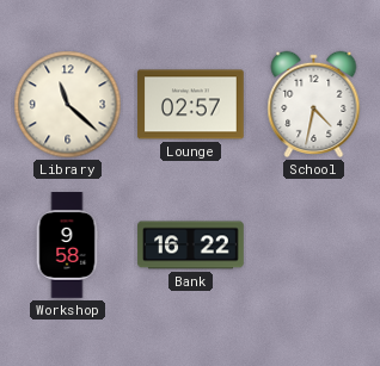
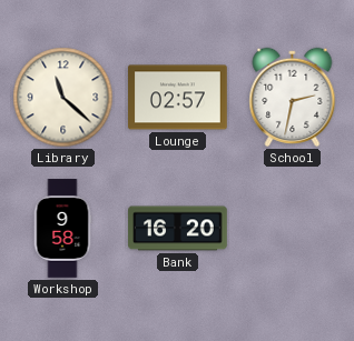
School: 4:32 -> 2:32 (293, 97)
Bank: 16:22 -> 16:20 (178, 229)
